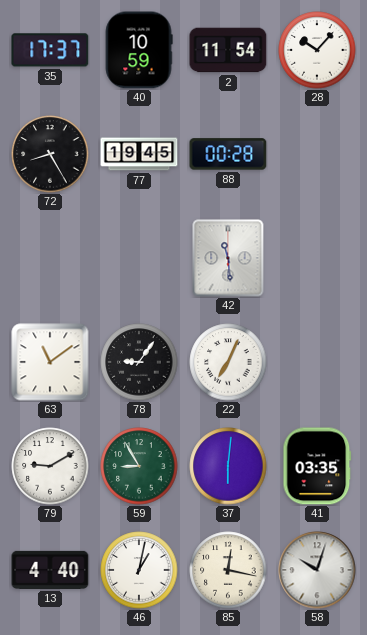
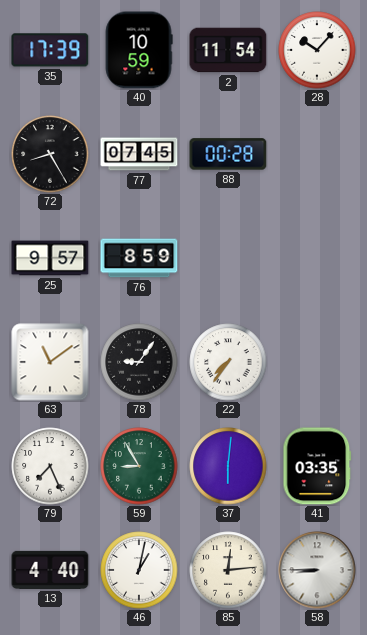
35: 17:37 -> 17:39 (50, 50)
77: 19:45 -> 07:45 (139, 154)
25: none -> 9:57 (50, 258)
76: none -> 8:59 (139, 258)
42: 11:29 -> none (228, 258)
22: 7:04 -> 7:36 (228, 362)
79: 9:10 -> 7:26 (50, 466)
85: 12:17 -> 12:14 (228, 570)
58: 10:03 -> 8:45 (317, 570)
